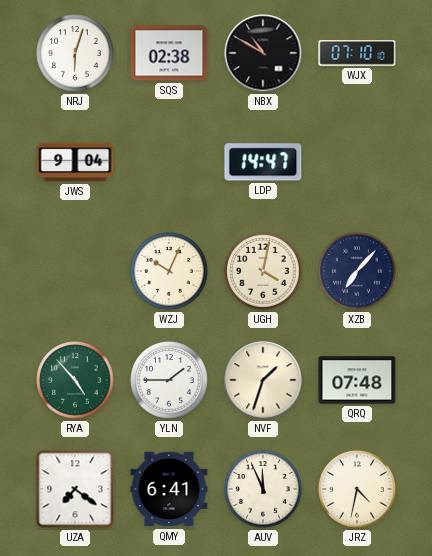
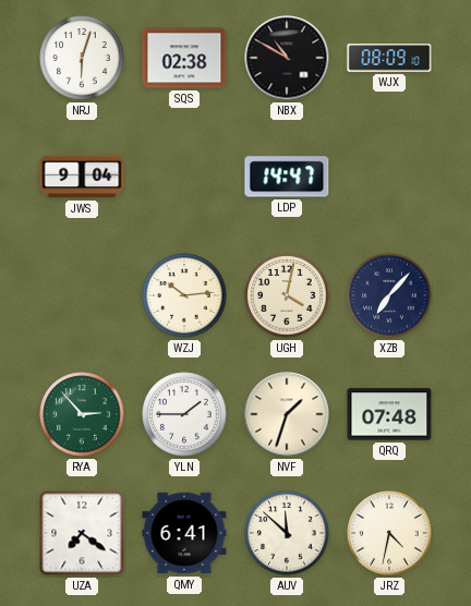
WJX: 07:10 -> 08:09 (389, 58)
WZJ: 10:04 -> 10:14 (184, 295)
RYA: 4:53 -> 2:53 (82, 414)
AUV: 11:56 -> 11:52 (287, 533)
